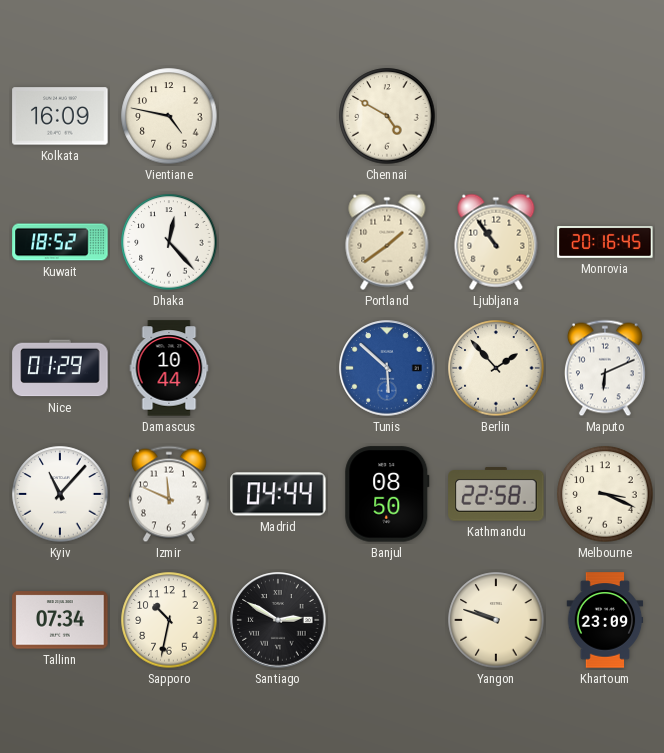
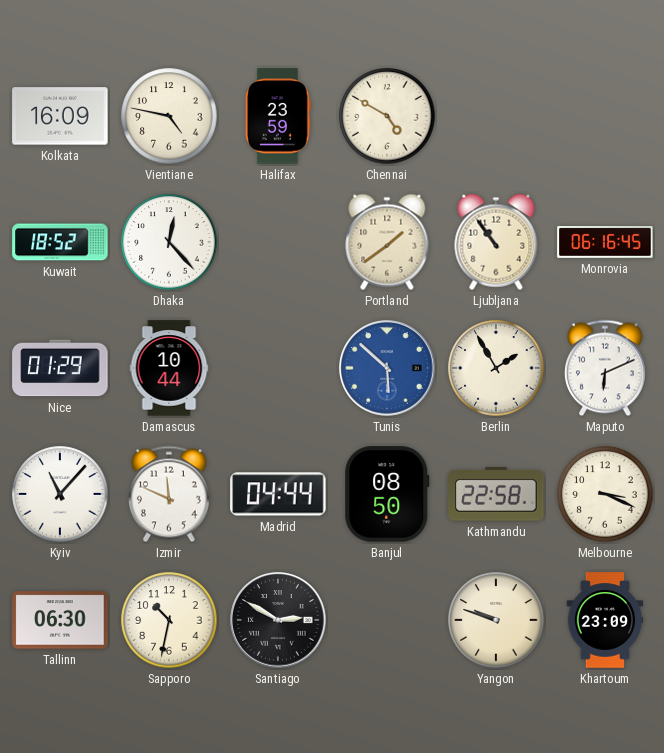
Halifax: none -> 23:59 (278, 116)
Monrovia: 20:16 -> 06:16 (605, 242)
Berlin: 1:53 -> 1:55 (496, 368)
Tallinn: 07:34 -> 06:30 (60, 620)
